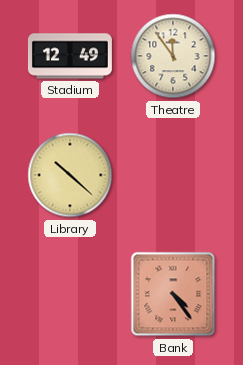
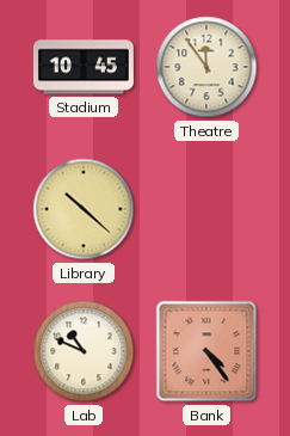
Stadium: 12:49 -> 10:45 (84, 67)
Lab: none -> 10:49 (84, 351)
